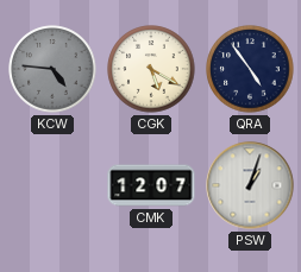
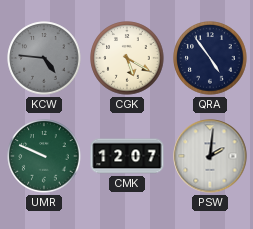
UMR: none -> 9:49 (44, 156)
PSW: 1:03 -> 2:01 (210, 156)
